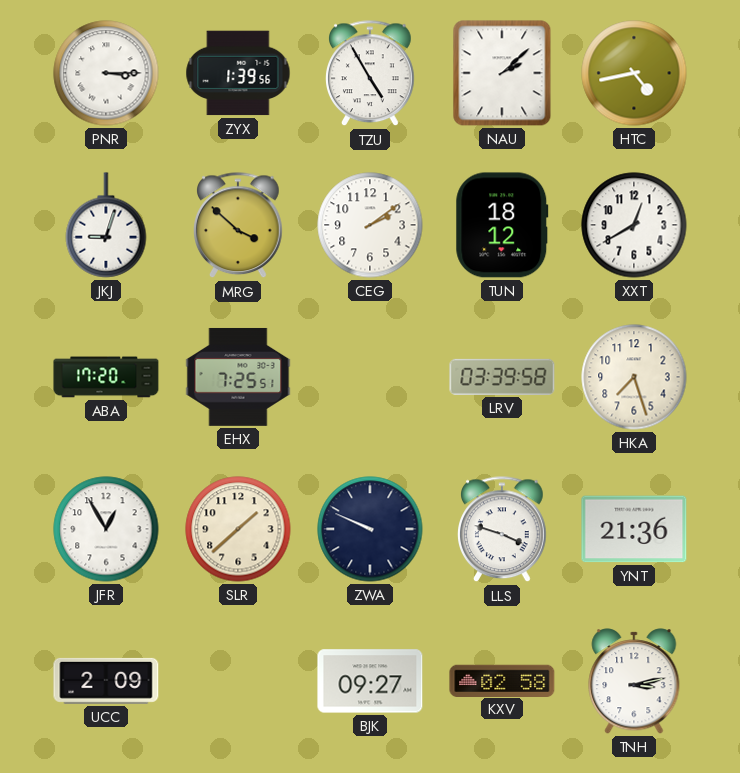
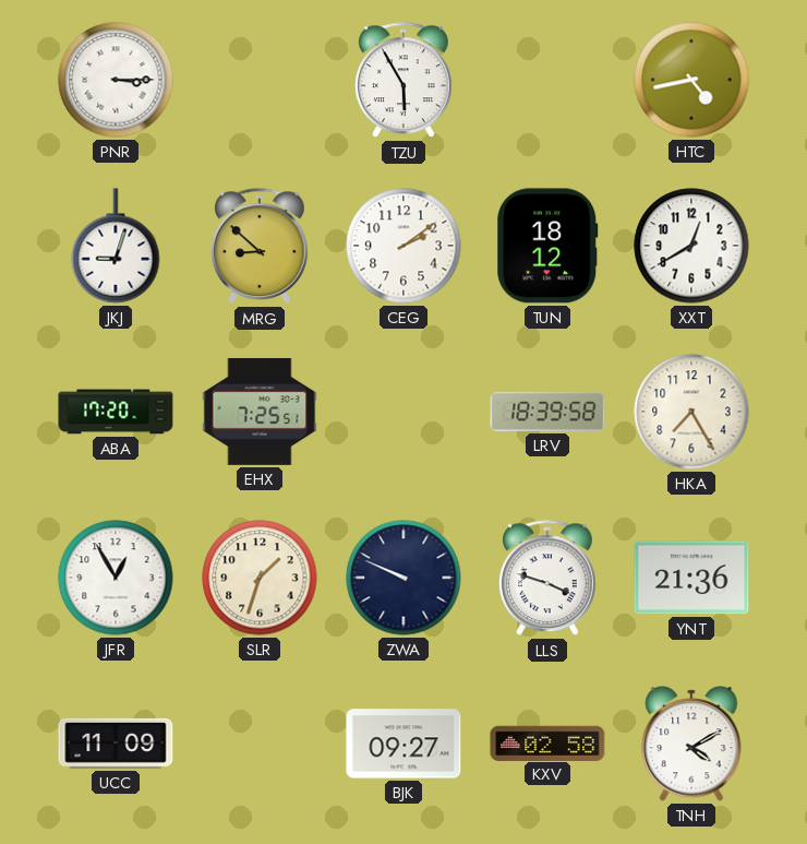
ZYX: 1:39 -> none (238, 73)
TZU: 4:55 -> 5:55 (405, 81)
NAU: 2:08 -> none (502, 73)
MRG: 3:52 -> 8:52 (261, 247)
LRV: 03:39 -> 18:39 (547, 412)
HKA: 7:27 -> 7:25 (691, 412)
SLR: 1:38 -> 1:33 (260, 578)
UCC: 2:09 -> 11:09 (116, 744)
TNH: 3:13 -> 4:10 (691, 744)
